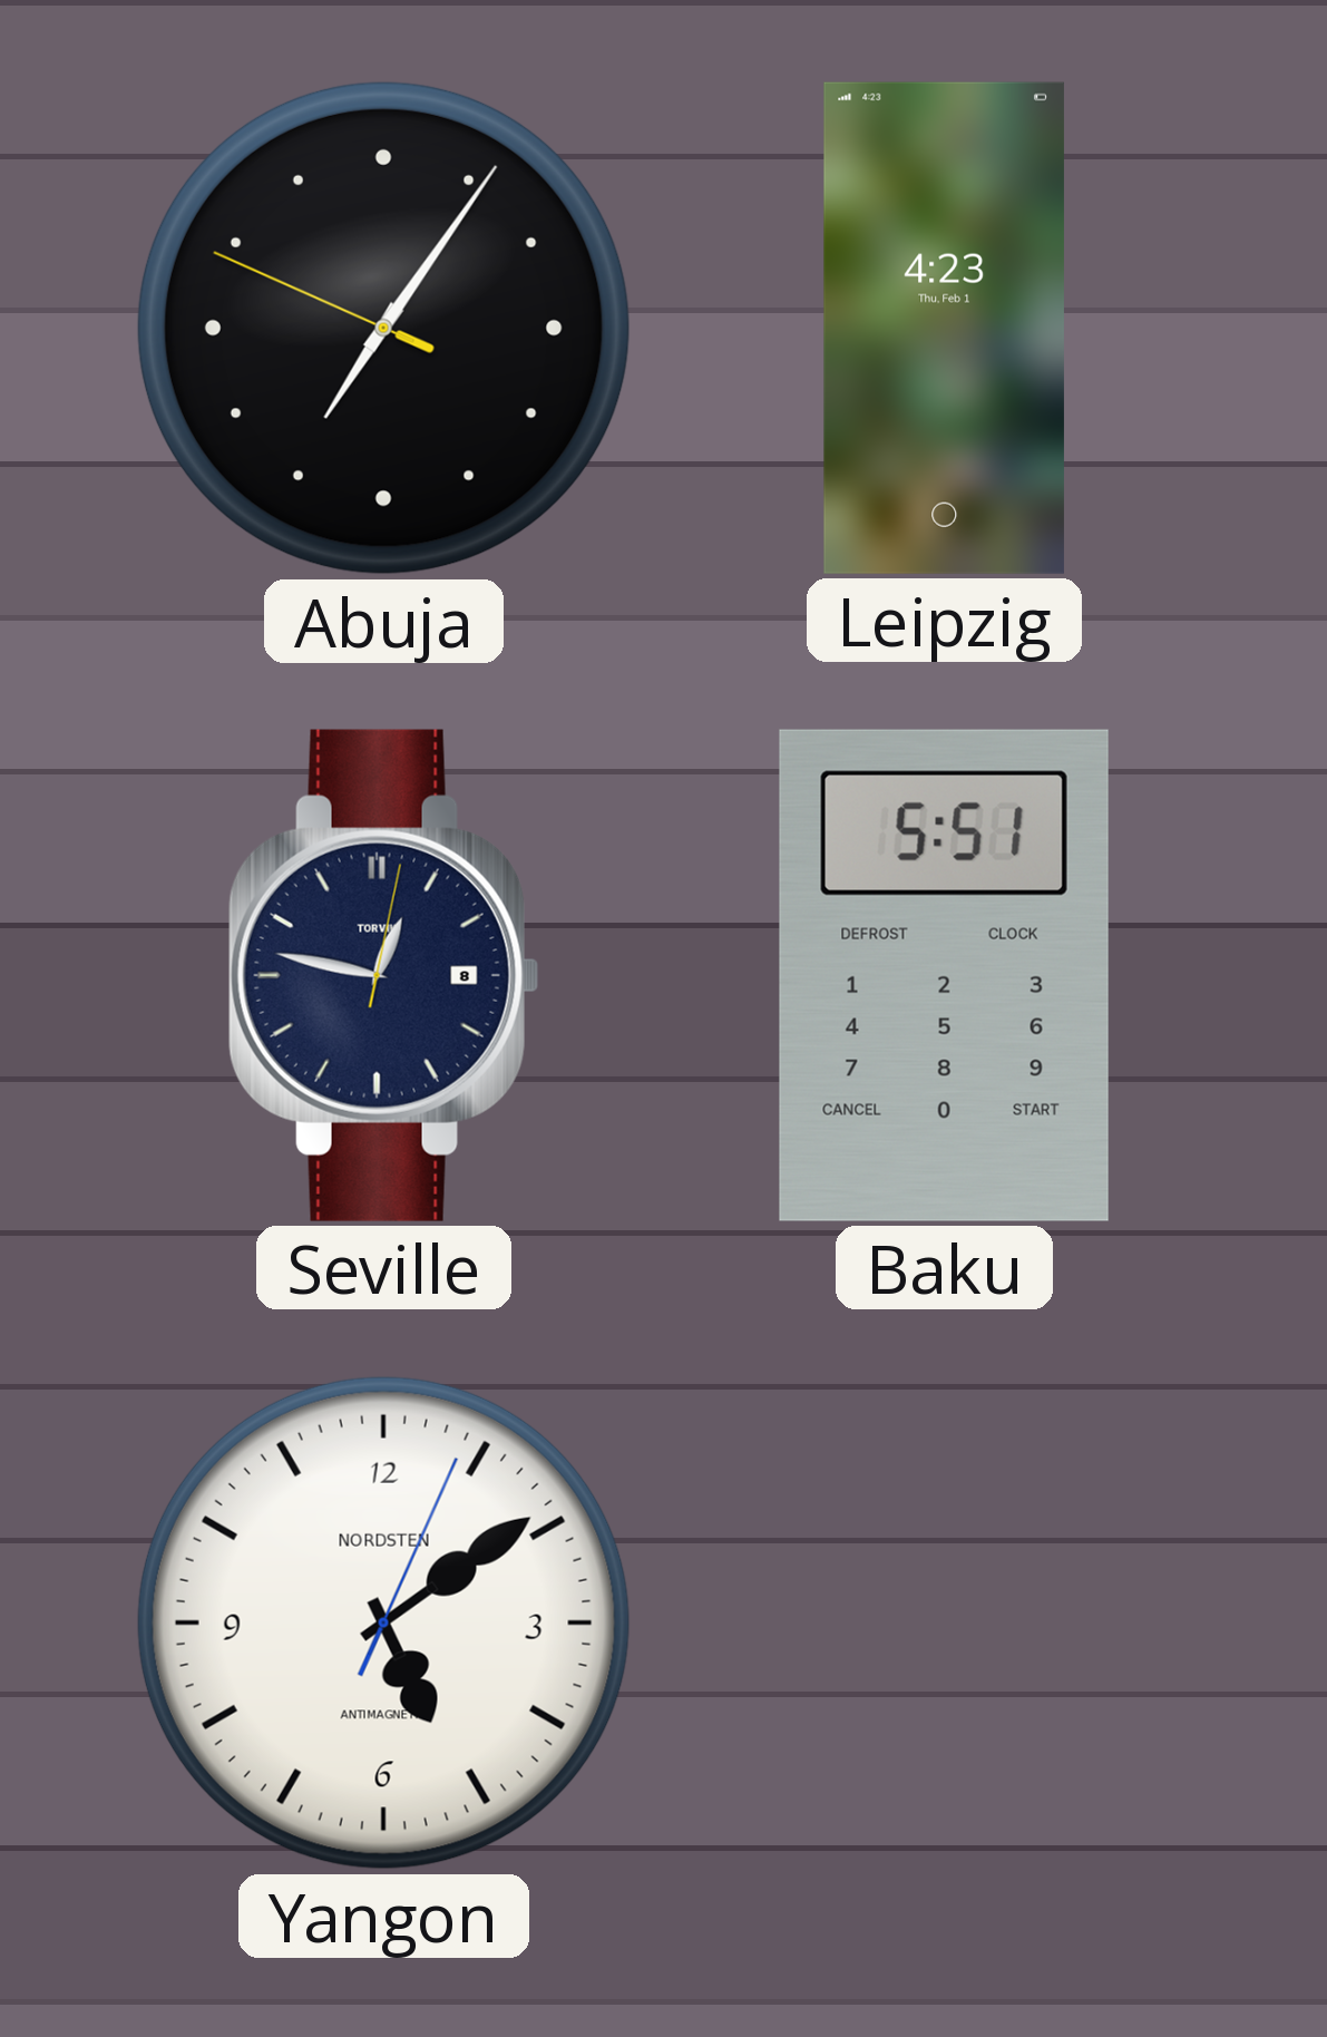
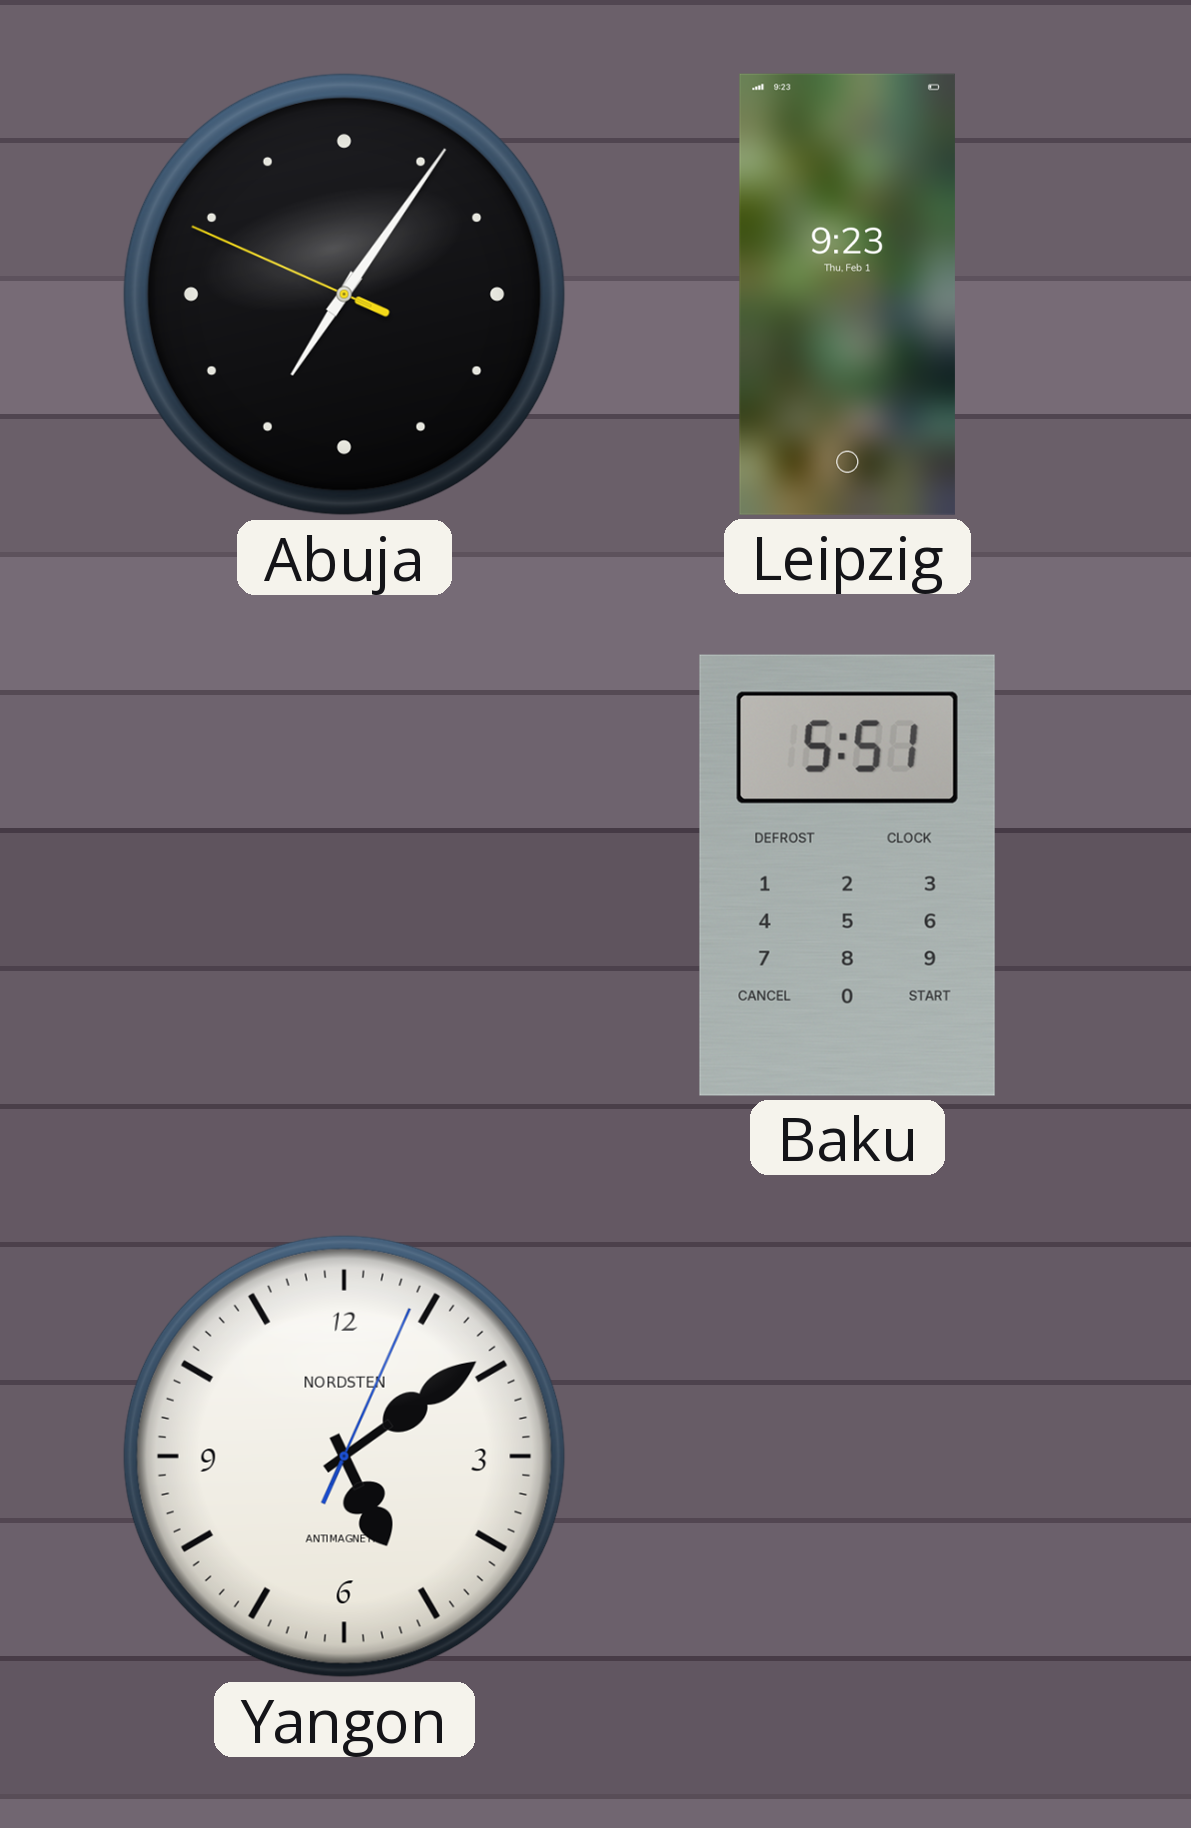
Leipzig: 4:23 -> 9:23 (847, 294)
Seville: 12:47 -> none (383, 975)
